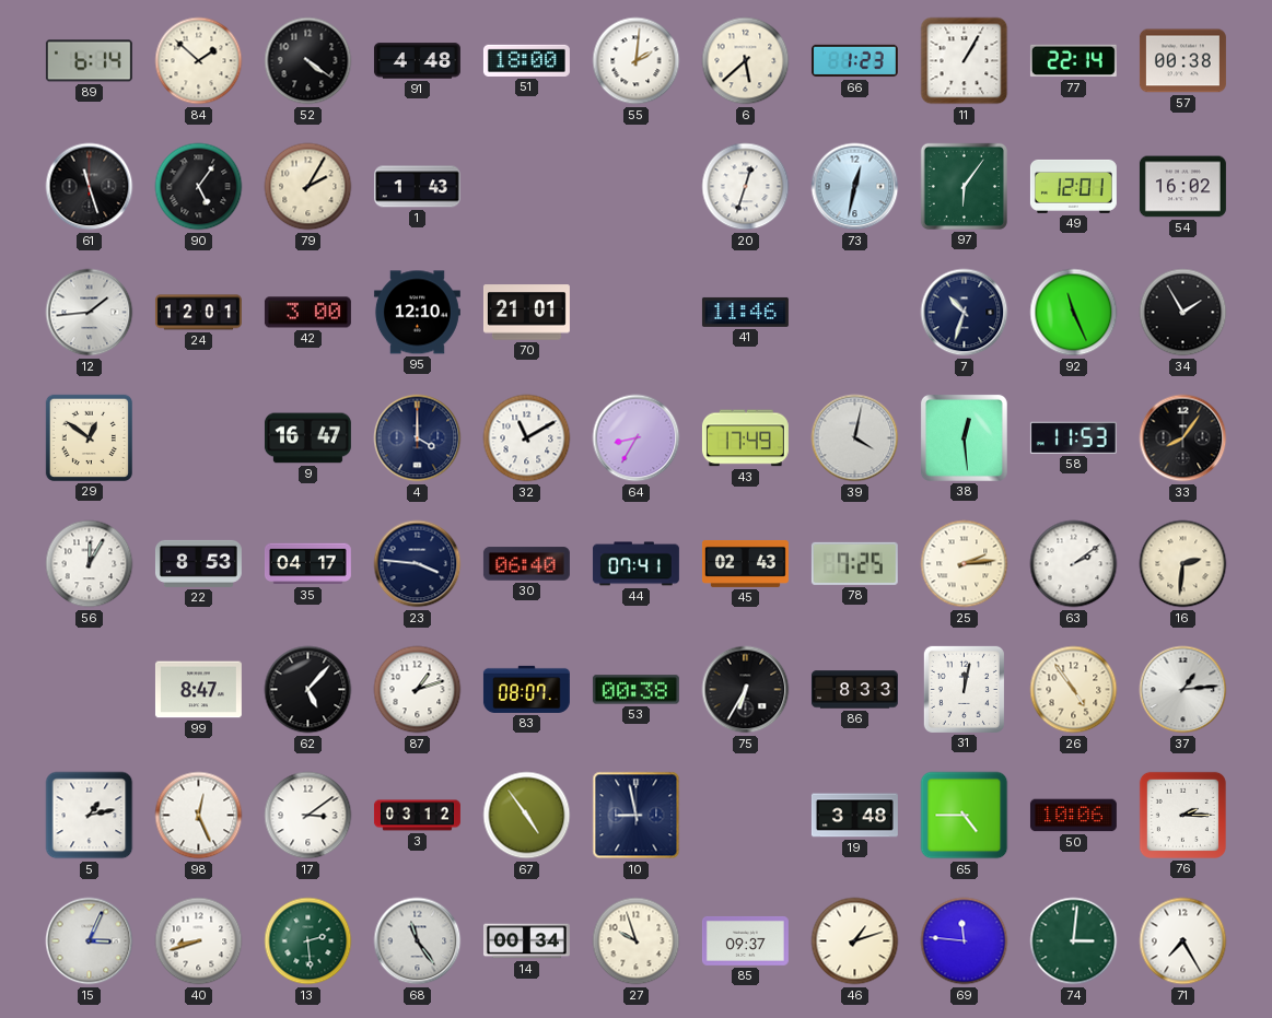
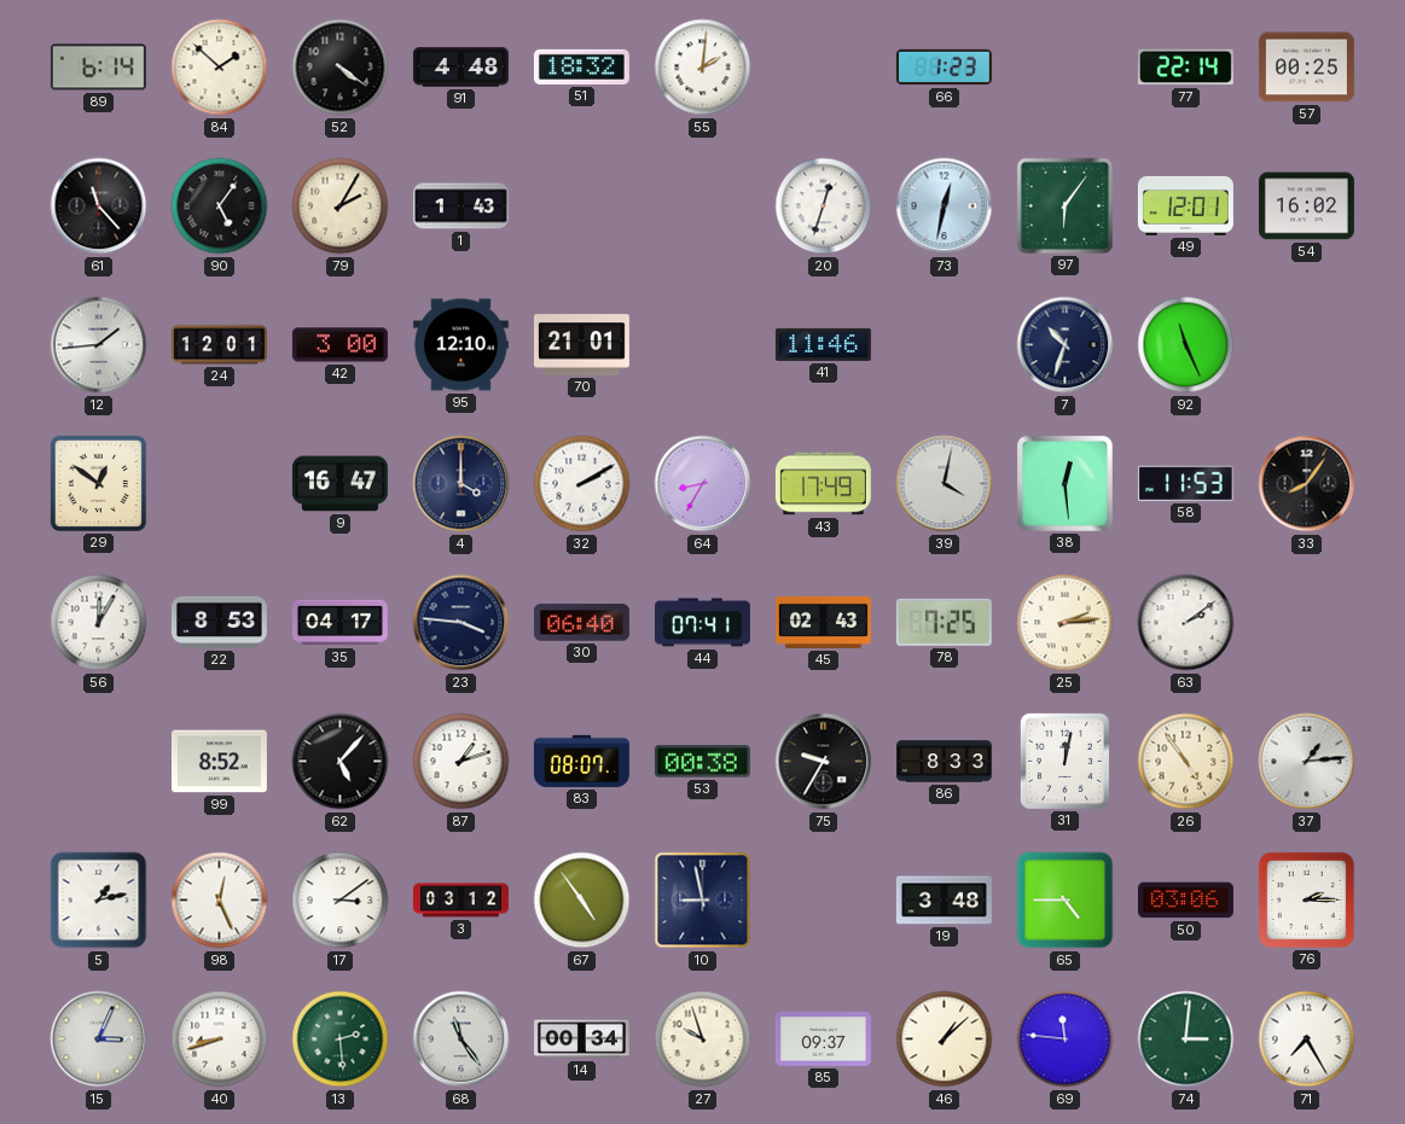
51: 18:00 -> 18:32 (581, 66)
6: 5:38 -> none (746, 61)
11: 1:05 -> none (965, 61)
57: 00:38 -> 00:25 (1306, 68)
61: 11:27 -> 11:23 (99, 206)
34: 1:55 -> none (1183, 313)
32: 11:10 -> 2:10 (582, 484)
16: 2:31 -> none (1183, 564)
99: 8:47 -> 8:52 (219, 762)
75: 6:35 -> 9:35 (824, 762)
50: 10:06 -> 03:06 (1185, 901)
46: 1:12 -> 1:08 (945, 1039)
